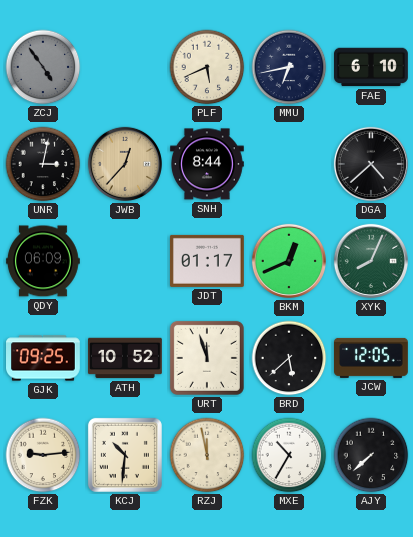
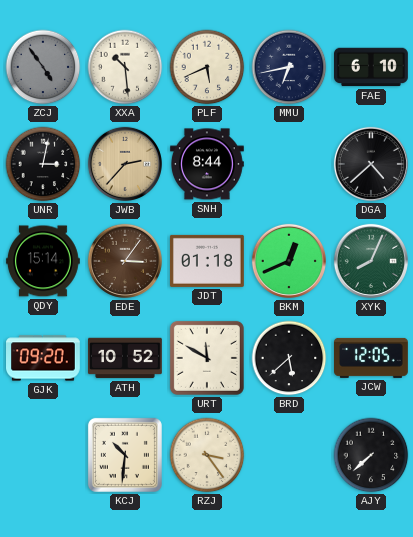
XXA: none -> 10:29 (125, 67)
JWB: 12:37 -> 2:37 (125, 164)
QDY: 06:09 -> 15:14 (43, 261)
EDE: none -> 3:06 (125, 261)
JDT: 01:17 -> 01:18 (207, 261)
GJK: 09:25 -> 09:20 (44, 358)
URT: 11:57 -> 11:50 (207, 358)
FZK: 9:14 -> none (43, 455)
RZJ: 11:58 -> 3:24 (207, 455)
MXE: 10:35 -> none (289, 455)
